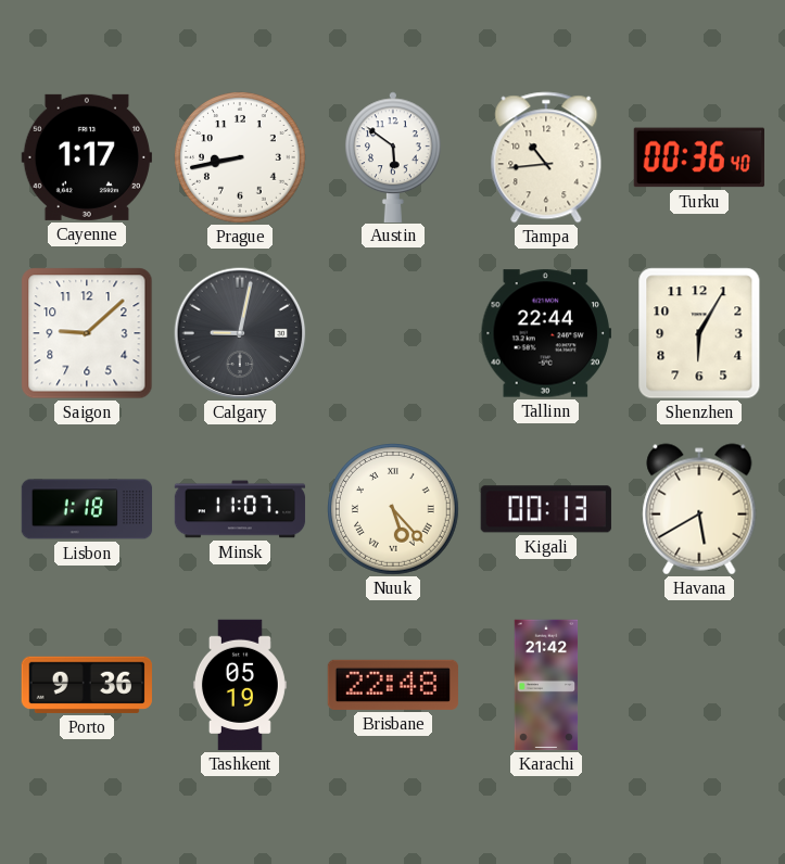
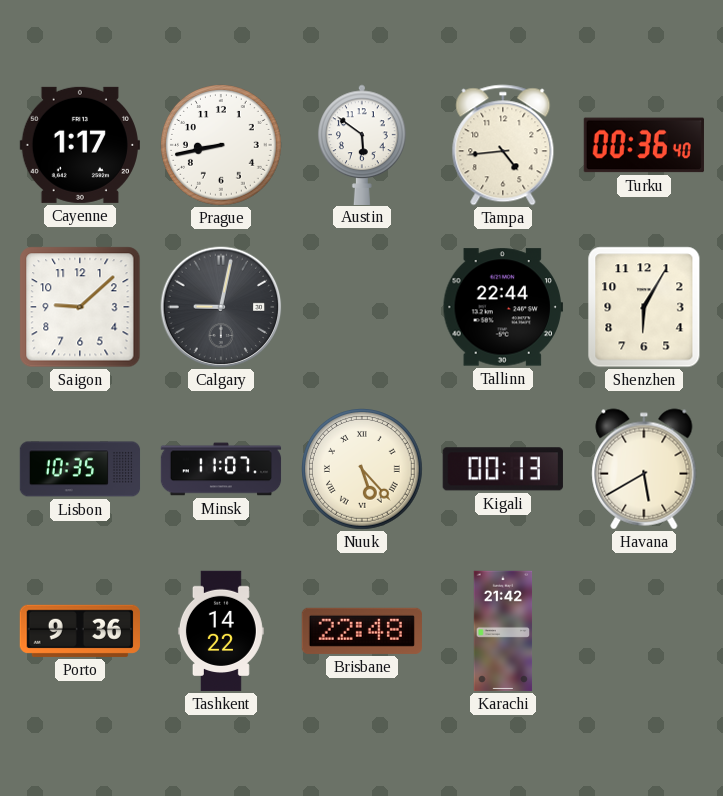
Tampa: 10:44 -> 4:44 (503, 145)
Lisbon: 1:18 -> 10:35 (80, 469)
Tashkent: 05:19 -> 14:22 (221, 631)
